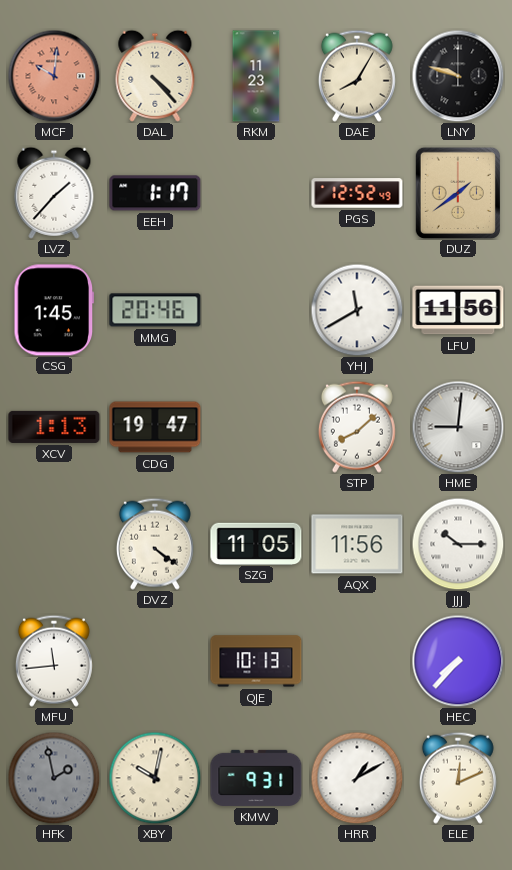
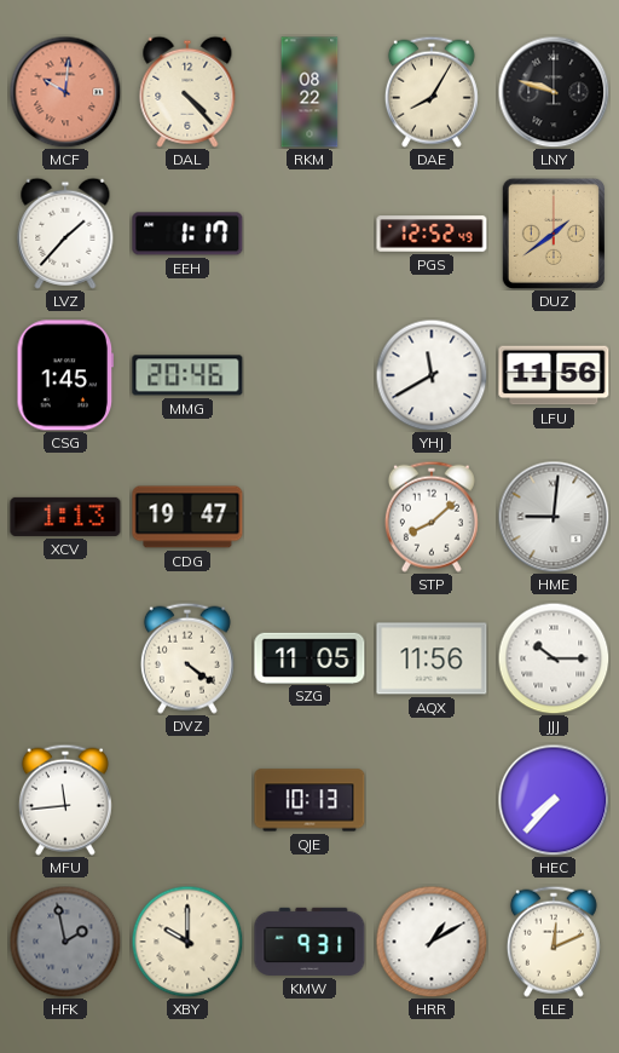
RKM: 11:23 -> 08:22 (309, 92)
XBY: 10:02 -> 10:00 (187, 942)
